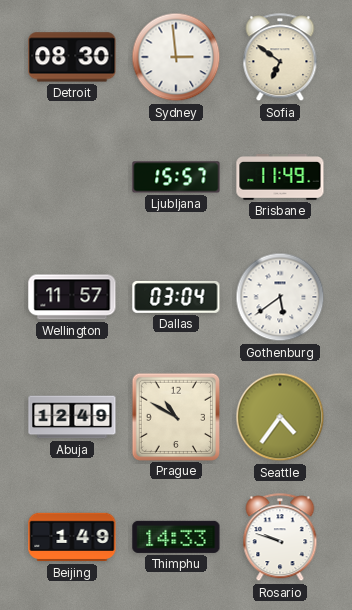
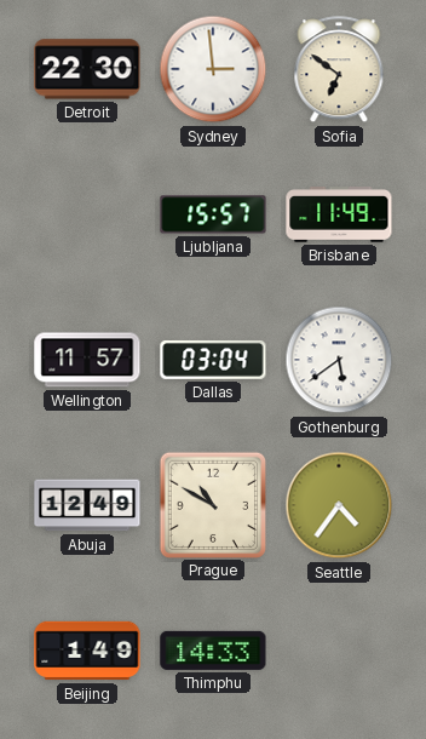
Detroit: 08:30 -> 22:30 (87, 69)
Rosario: 9:48 -> none (280, 538)
